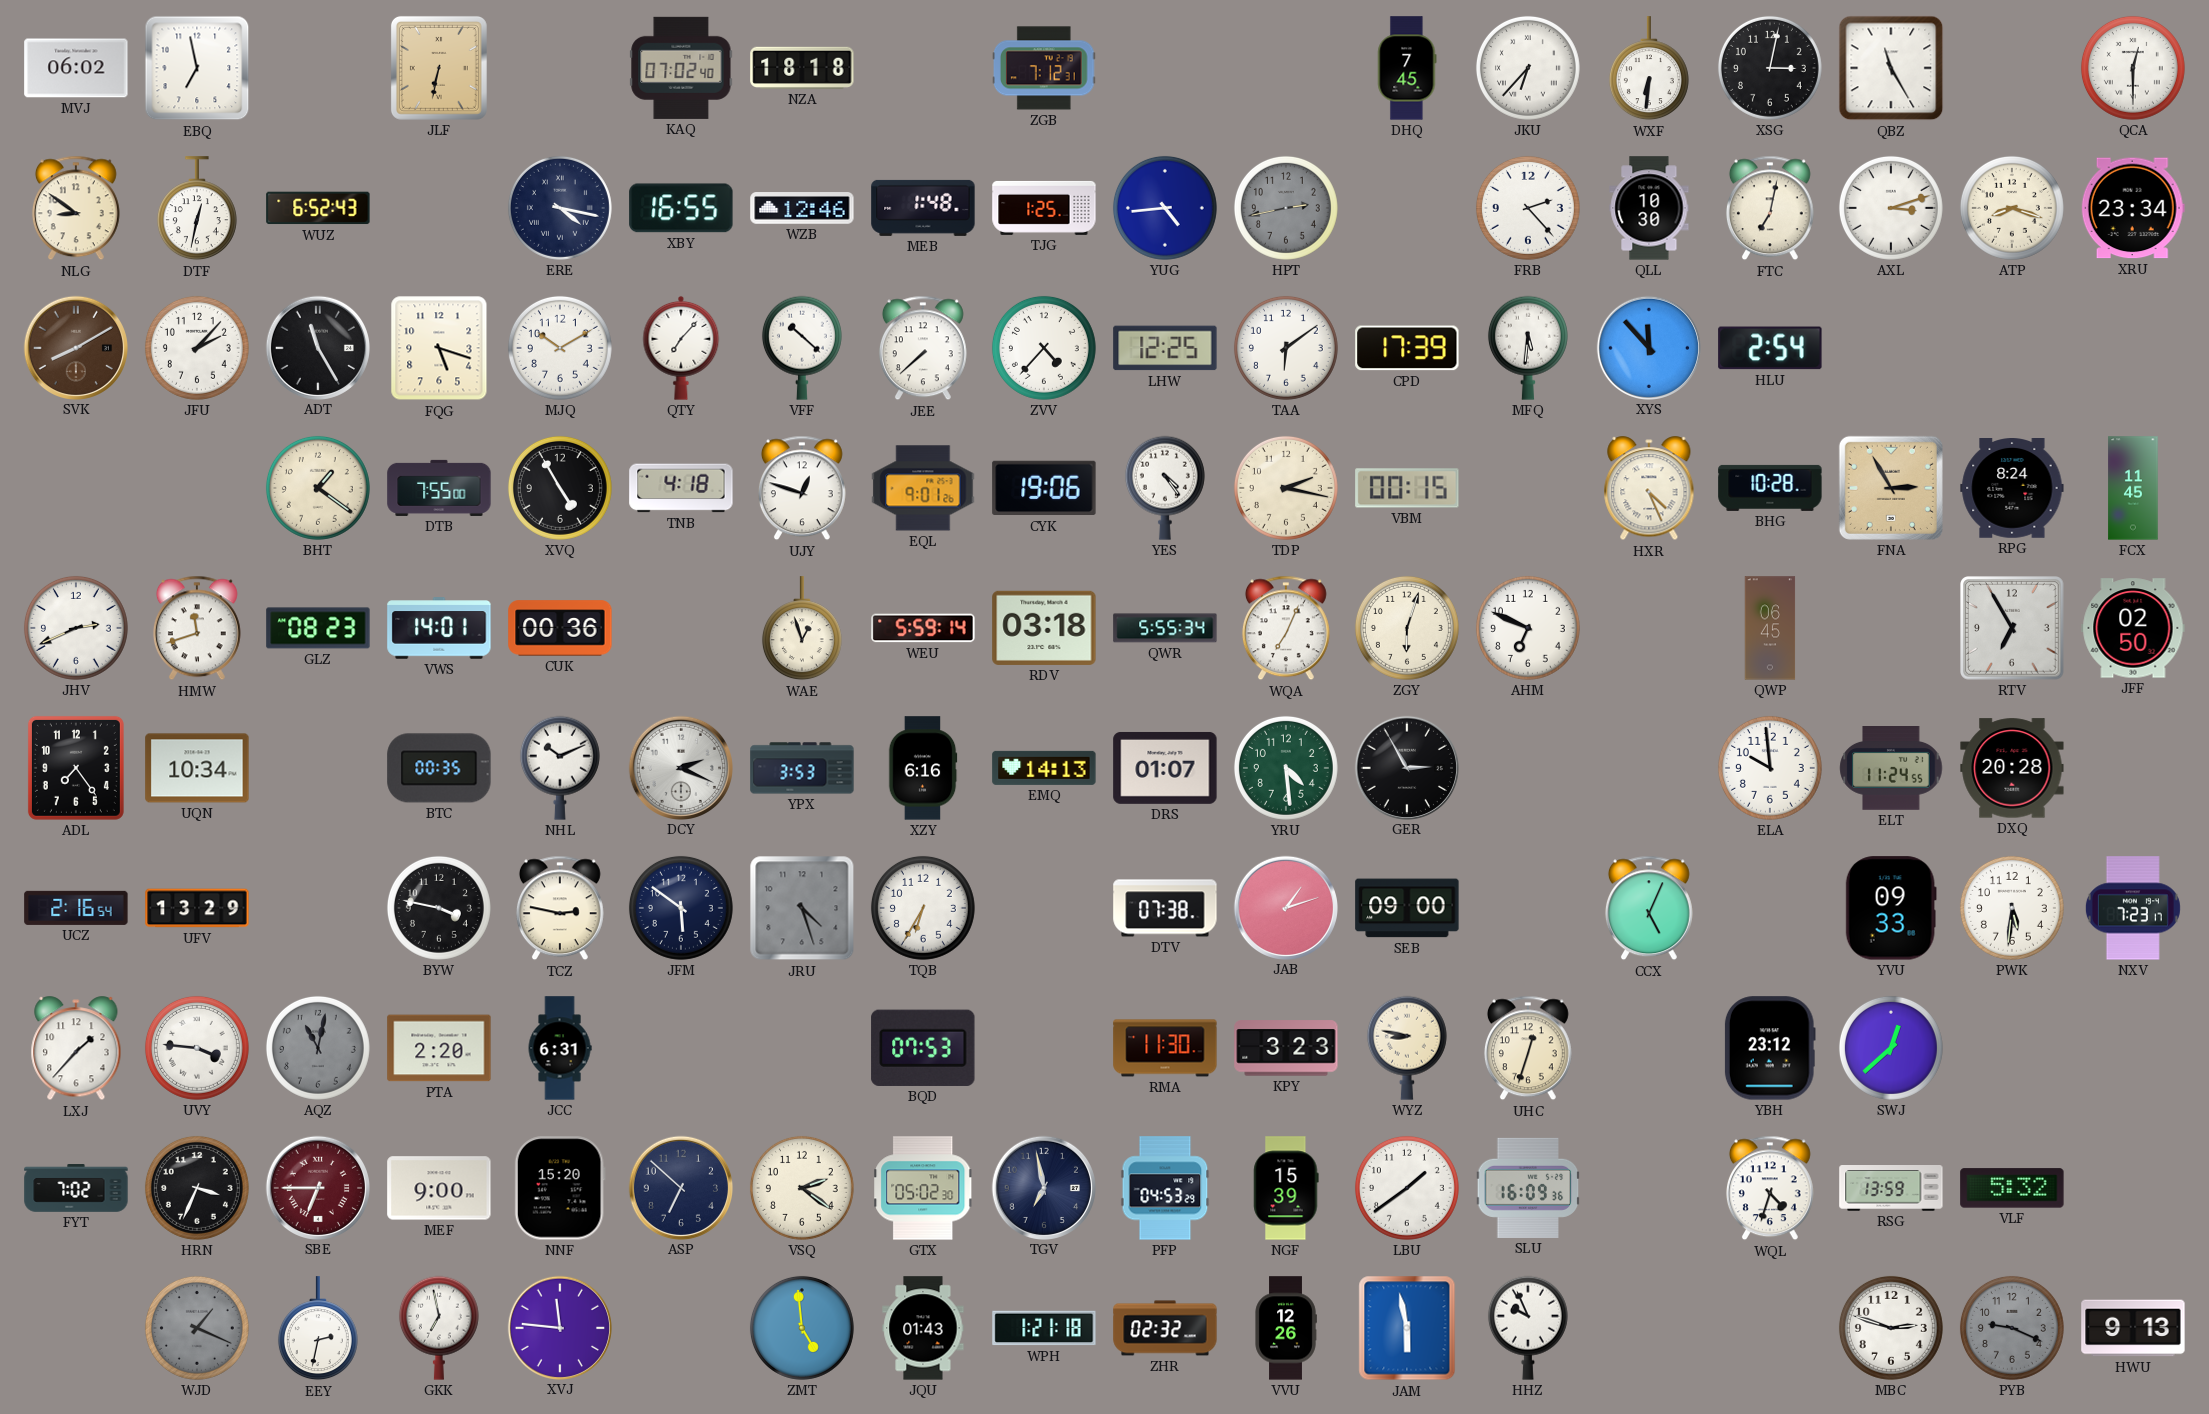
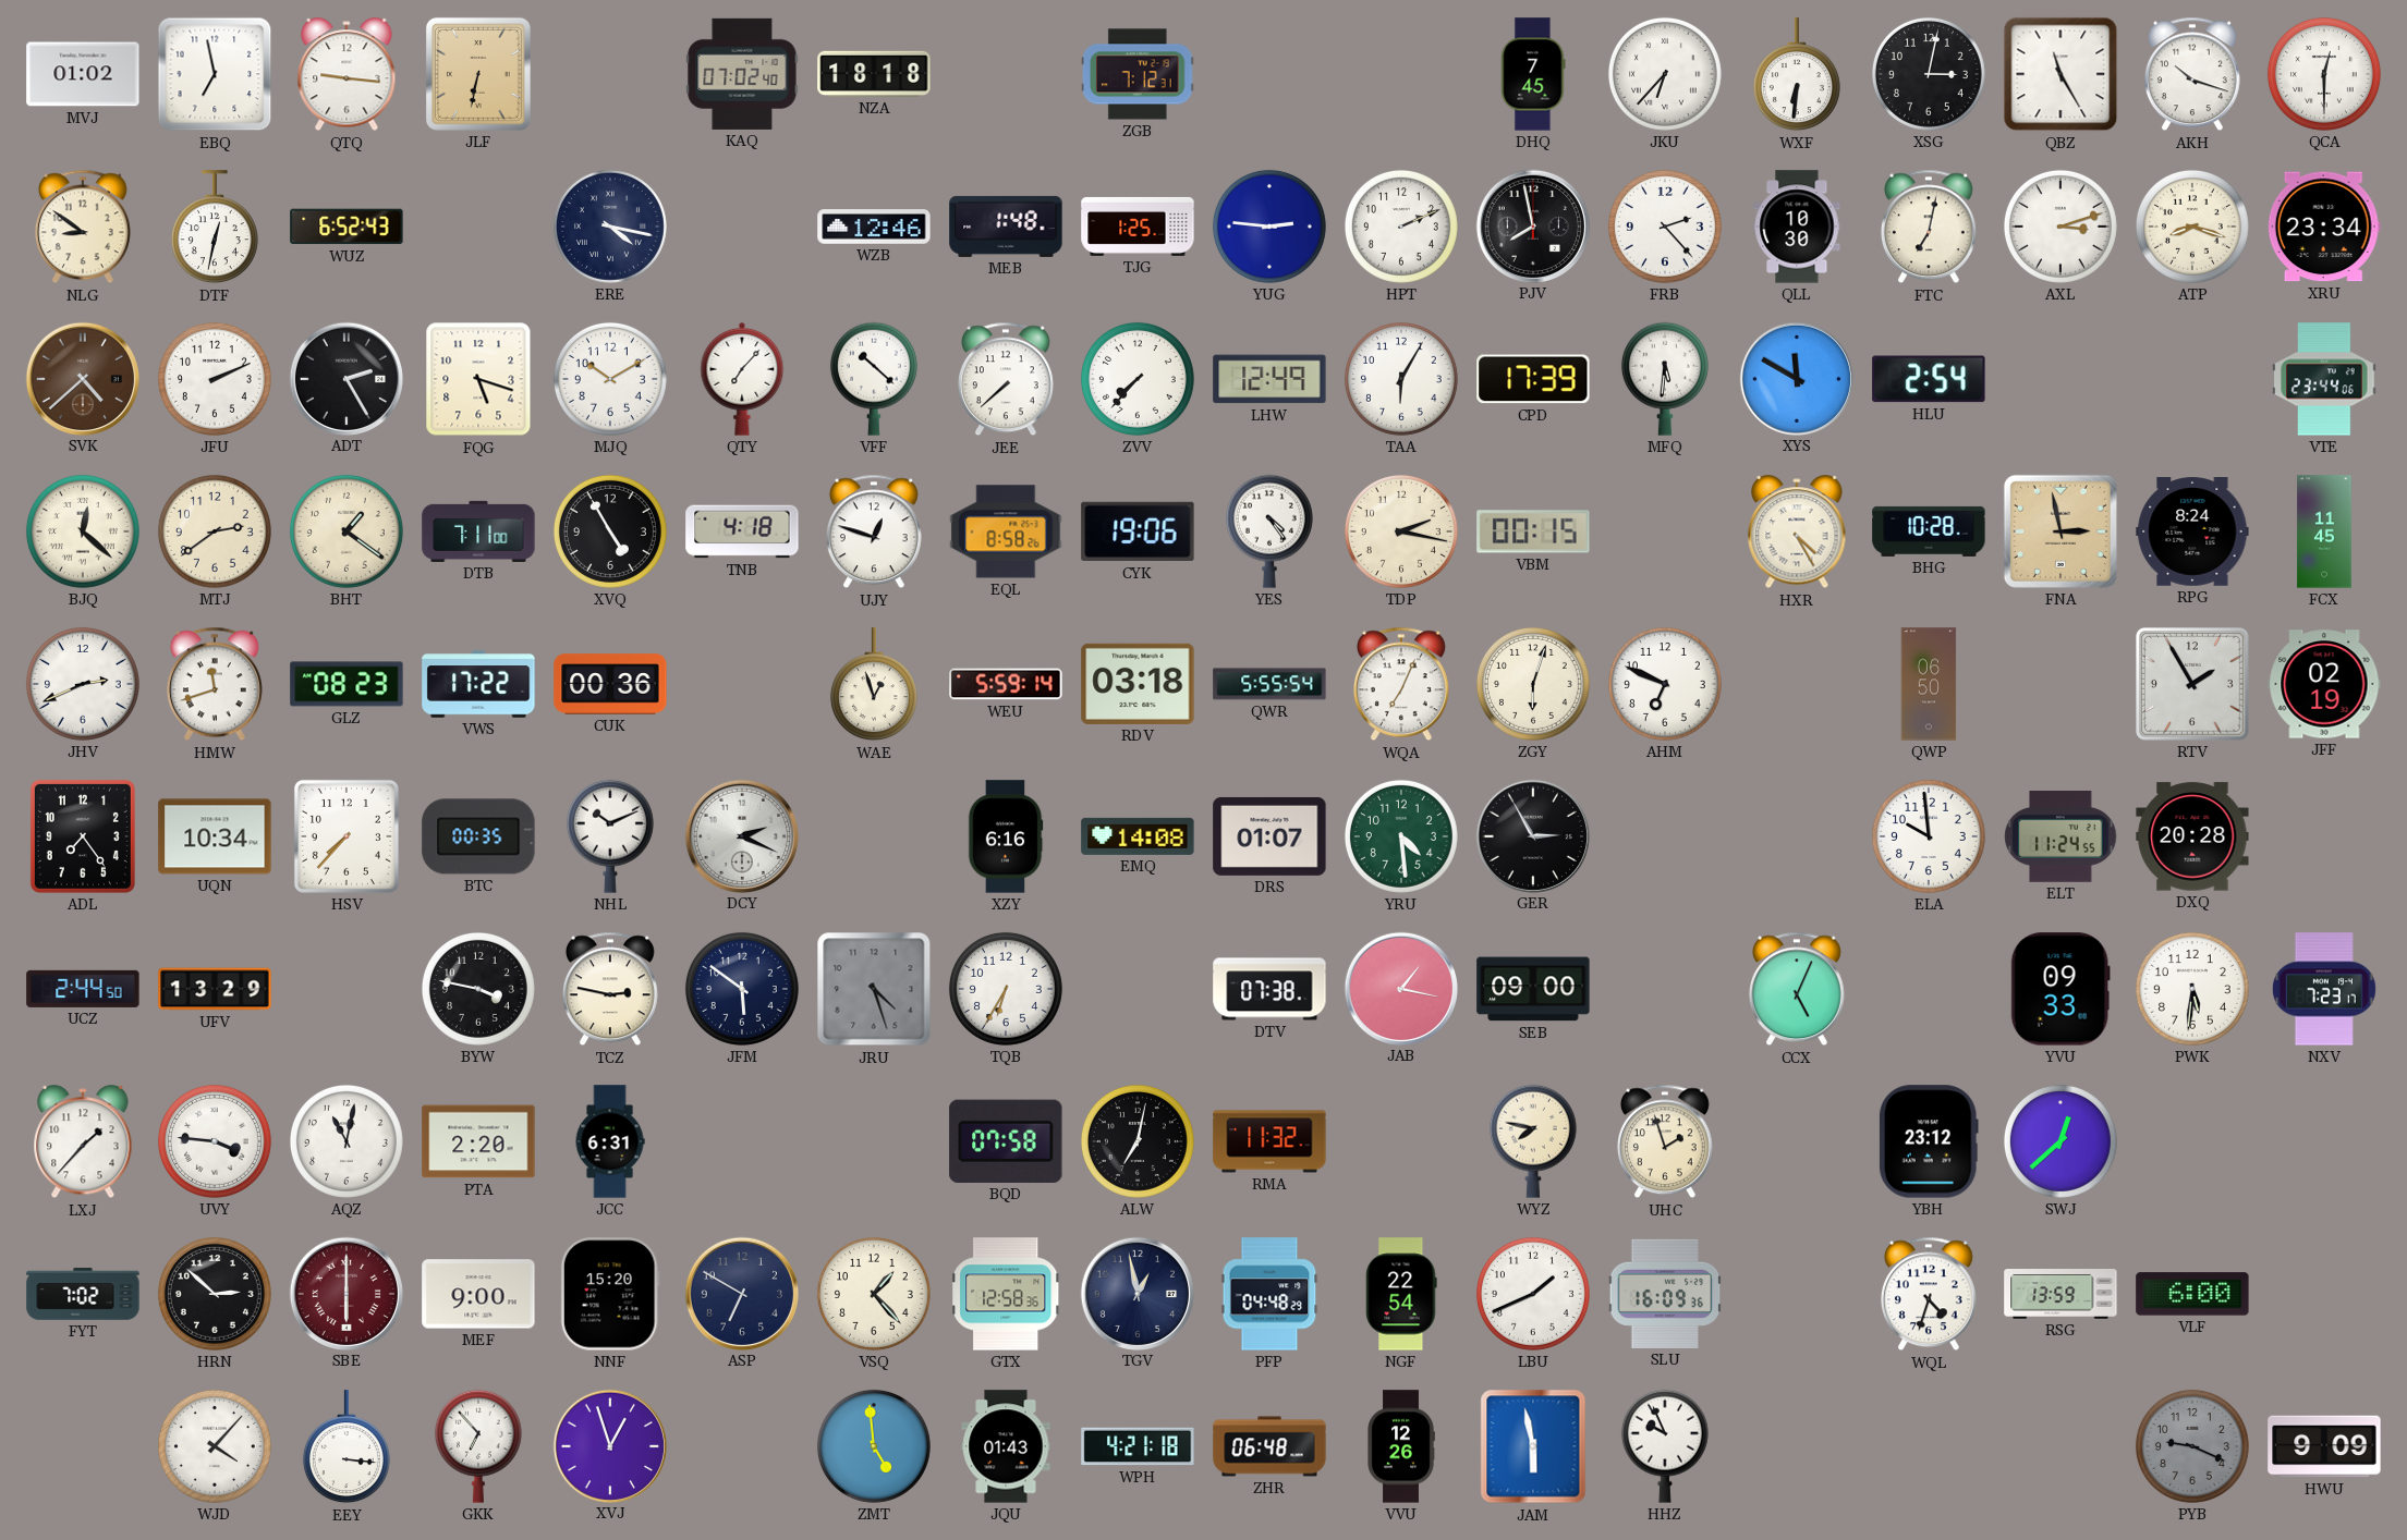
MVJ: 06:02 -> 01:02 (83, 74)
QTQ: none -> 9:16 (347, 75)
AKH: none -> 10:18 (2192, 74)
XBY: 16:55 -> none (681, 208)
YUG: 4:44 -> 2:46 (1269, 227)
HPT: 2:43 -> 2:11 (1401, 227)
HPT dial: grey -> white (1401, 227)
PJV: none -> 7:58 (1532, 225)
SVK: 8:10 -> 4:38 (82, 378)
JFU: 2:07 -> 2:11 (215, 379)
ADT: 11:25 -> 2:25 (345, 378)
ZVV: 4:37 -> 7:37 (1138, 379)
LHW: 12:25 -> 12:49 (1269, 379)
TAA: 6:09 -> 6:05 (1401, 379)
XYS: 11:53 -> 11:50 (1796, 378)
VTE: none -> 23:44 (2324, 379)
BJQ: none -> 12:22 (83, 531)
MTJ: none -> 2:39 (215, 531)
DTB: 7:55 -> 7:11 (478, 531)
EQL: 9:01 -> 8:58 (1006, 531)
HXR: 4:26 -> 4:25 (1797, 533)
FNA: 2:55 -> 2:58 (2060, 531)
VWS: 14:01 -> 17:22 (478, 684)
QWR: 5:55:34 -> 5:55:54 (1269, 684)
QWP: 06:45 -> 06:50 (1929, 684)
RTV: 6:55 -> 1:55 (2193, 685)
JFF: 02:50 -> 02:19 (2324, 684)
HSV: none -> 7:37 (347, 836)
YPX: 3:53 -> none (802, 768)
EMQ: 14:13 -> 14:08 (1138, 836)
UCZ: 2:16 -> 2:44 (83, 989)
JAB: 1:12 -> 1:17 (1400, 988)
AQZ dial: grey -> white (347, 1141)
BQD: 07:53 -> 07:58 (1006, 1141)
ALW: none -> 7:02 (1138, 1141)
RMA: 11:30 -> 11:32 (1269, 1141)
KPY: 3:23 -> none (1286, 1048)
WYZ: 8:47 -> 7:47 (1533, 1141)
UHC: 12:33 -> 1:57 (1665, 1141)
HRN: 3:34 -> 2:52 (215, 1294)
SBE: 6:45 -> 6:00 (345, 1293)
ASP: 6:52 -> 6:50 (741, 1293)
VSQ: 2:21 -> 1:23 (874, 1294)
GTX: 05:02 -> 12:58 (1006, 1294)
TGV: 6:58 -> 12:58 (1136, 1293)
PFP: 04:53 -> 04:48 (1269, 1294)
NGF: 15:39 -> 22:54 (1401, 1294)
LBU: 1:39 -> 1:41 (1533, 1294)
VLF: 5:32 -> 6:00 (2192, 1294)
WJD: 1:19 -> 4:07 (215, 1446)
WJD dial: grey -> white (215, 1446)
EEY: 2:32 -> 3:16 (347, 1447)
GKK: 6:58 -> 6:53 (478, 1446)
XVJ: 11:46 -> 12:57 (609, 1445)
WPH: 1:21 -> 4:21 (1138, 1446)
ZHR: 02:32 -> 06:48 (1269, 1446)
MBC: 2:48 -> none (1891, 1328)
HWU: 9:13 -> 9:09 (2324, 1446)
